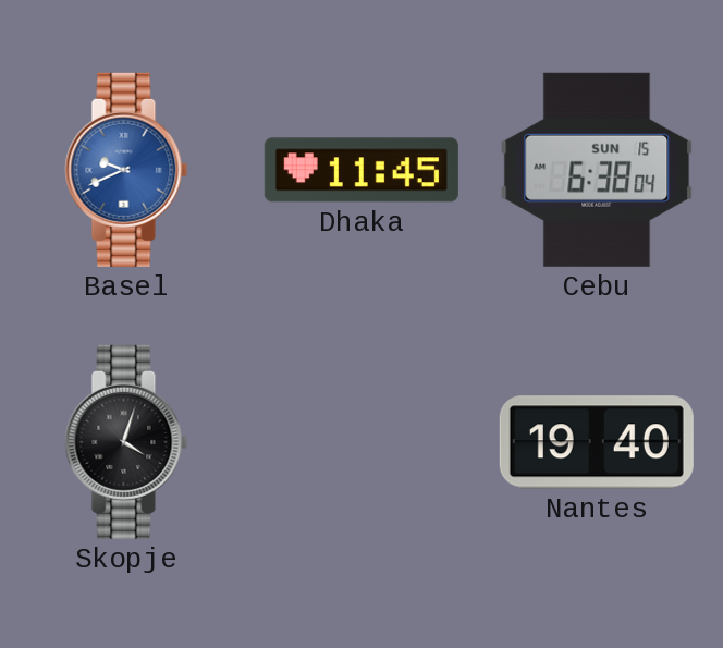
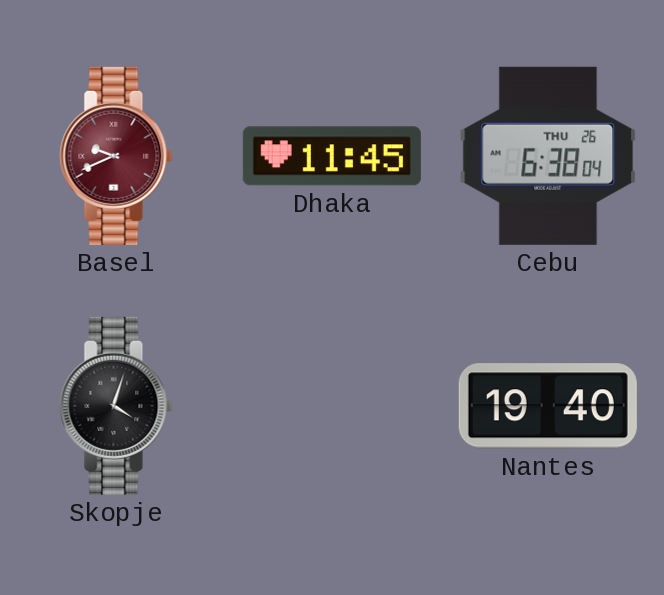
Basel dial: blue -> burgundy (116, 156)
Cebu date: SUN 15 -> THU 26 (548, 156)
